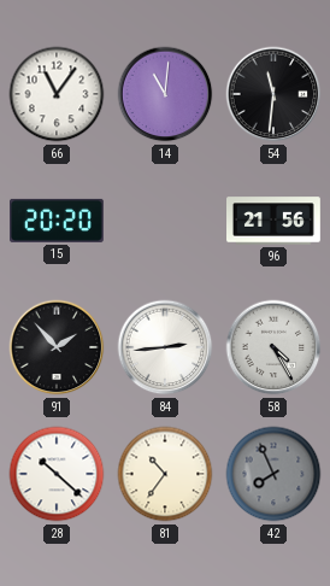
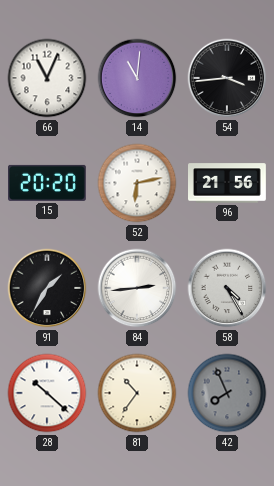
66: 11:06 -> 11:04 (47, 78)
54: 11:31 -> 3:44 (227, 78)
52: none -> 6:13 (137, 183)
91: 1:53 -> 1:35 (47, 288)
